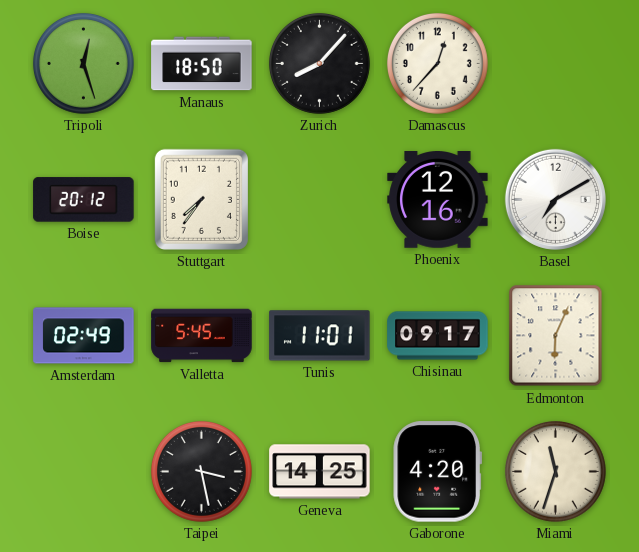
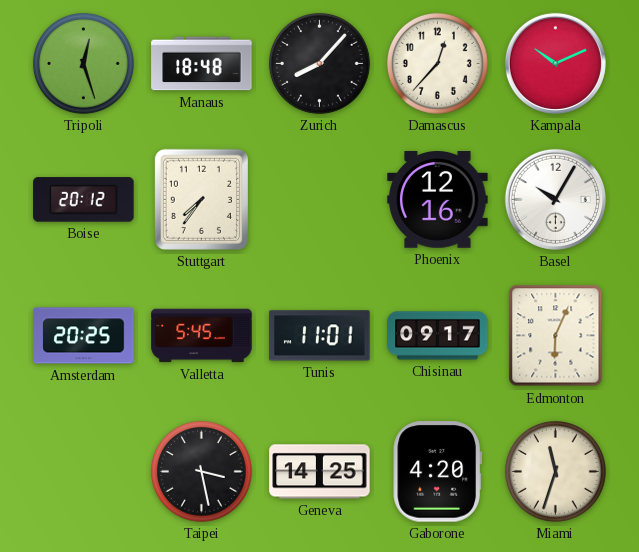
Manaus: 18:50 -> 18:48 (202, 64)
Kampala: none -> 10:11 (555, 63)
Basel: 7:10 -> 10:05 (555, 199)
Amsterdam: 02:49 -> 20:25 (84, 336)
